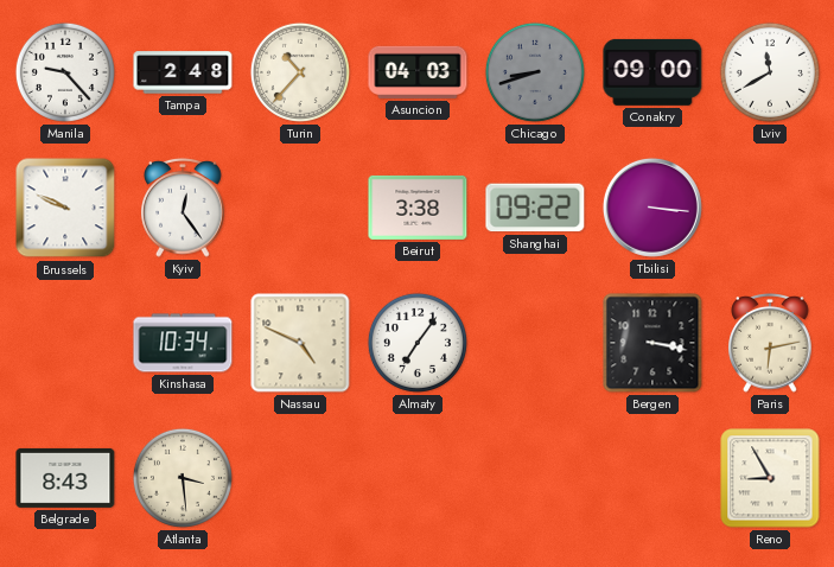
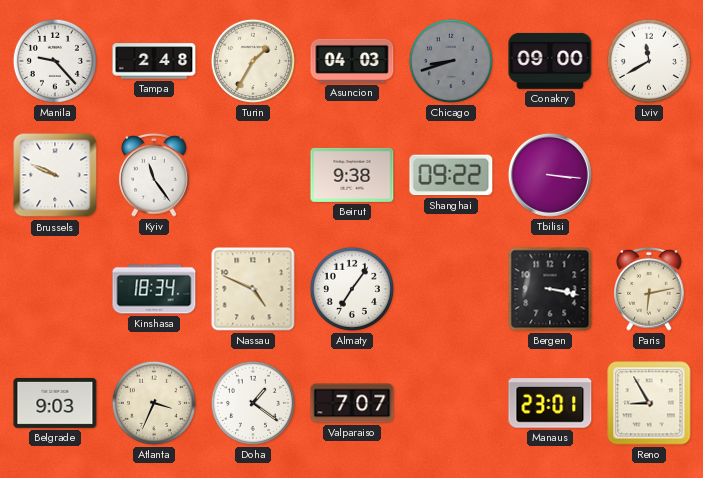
Turin: 10:37 -> 1:35 (253, 61)
Kyiv: 12:24 -> 11:24 (154, 176)
Beirut: 3:38 -> 9:38 (352, 175)
Kinshasa: 10:34 -> 18:34 (154, 289)
Belgrade: 8:43 -> 9:03 (55, 403)
Atlanta: 3:29 -> 3:34 (154, 403)
Doha: none -> 1:21 (253, 403)
Valparaiso: none -> 7:07 (352, 403)
Manaus: none -> 23:01 (550, 403)
